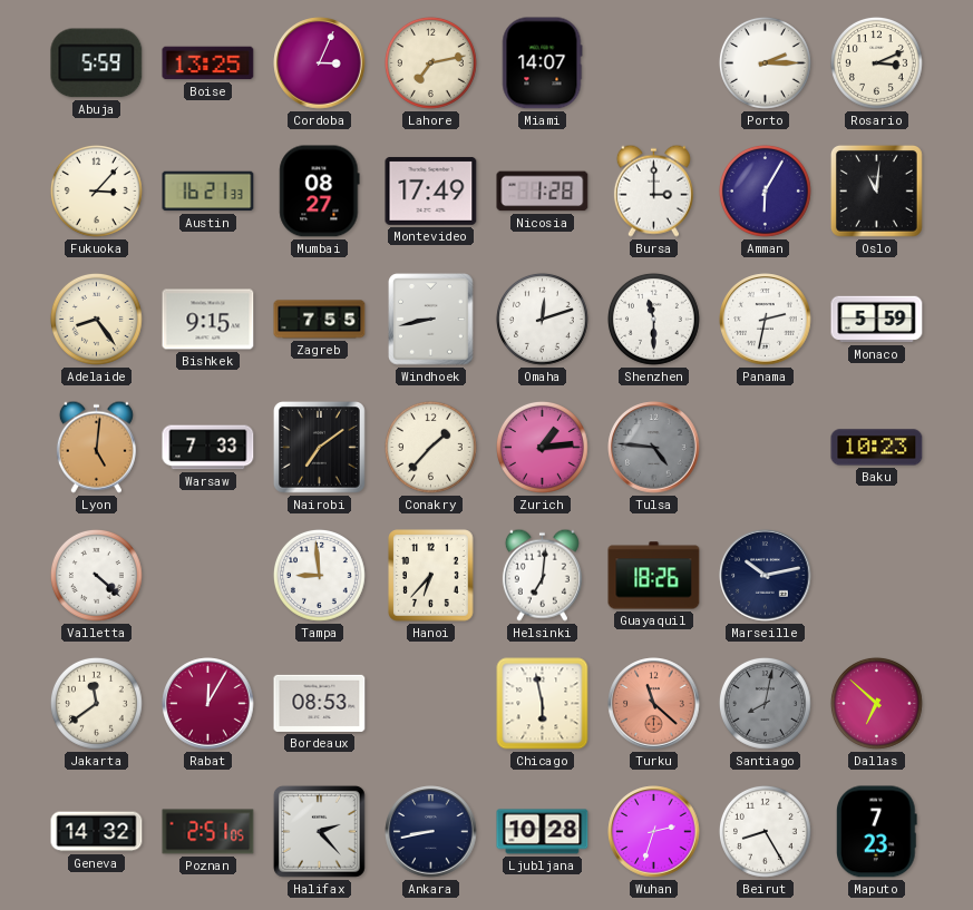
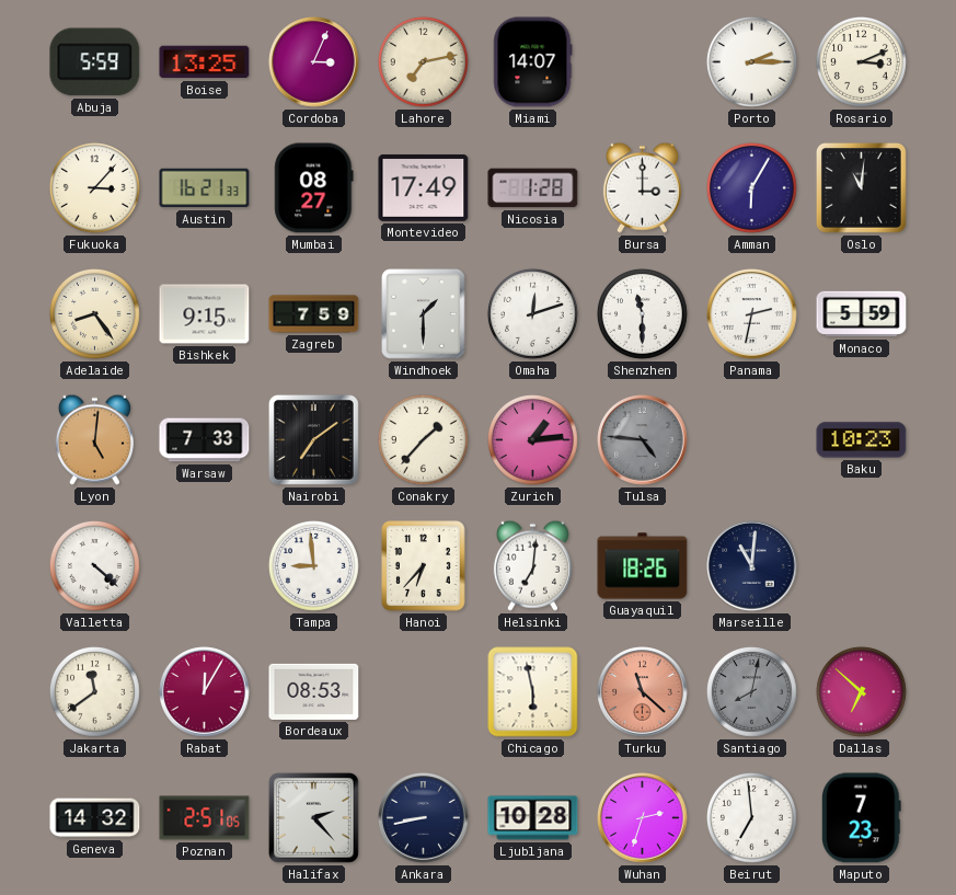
Zagreb: 7:55 -> 7:59 (314, 314)
Windhoek: 8:43 -> 1:30 (424, 314)
Marseille: 10:13 -> 11:01 (752, 566)
Beirut: 8:25 -> 6:59 (751, 817)
